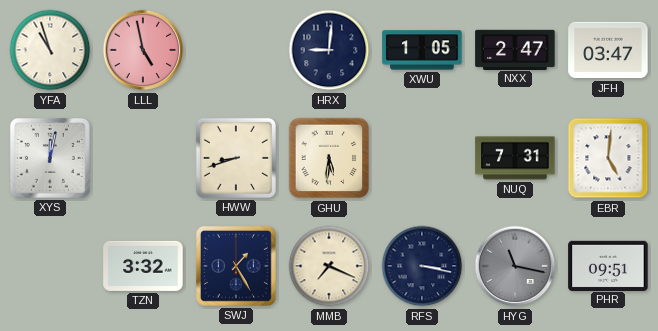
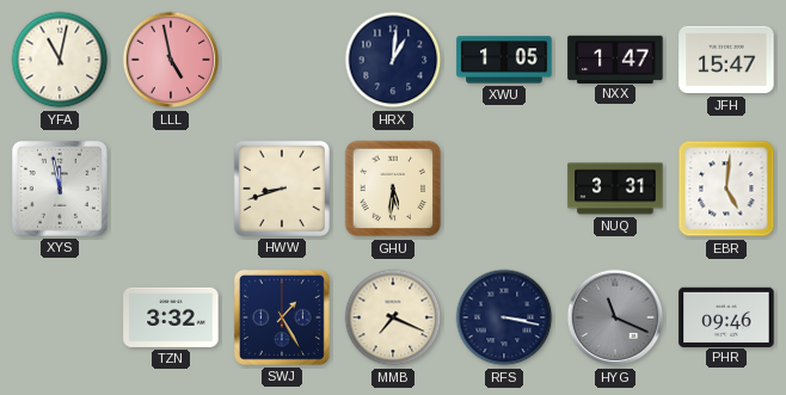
YFA: 10:57 -> 11:02 (60, 60)
HRX: 9:01 -> 1:01 (393, 60)
NXX: 2:47 -> 1:47 (615, 58)
JFH: 03:47 -> 15:47 (726, 60)
XYS: 12:02 -> 11:58 (60, 189)
NUQ: 7:31 -> 3:31 (615, 189)
HYG: 11:17 -> 11:19 (615, 317)
PHR: 09:51 -> 09:46 (726, 316)
